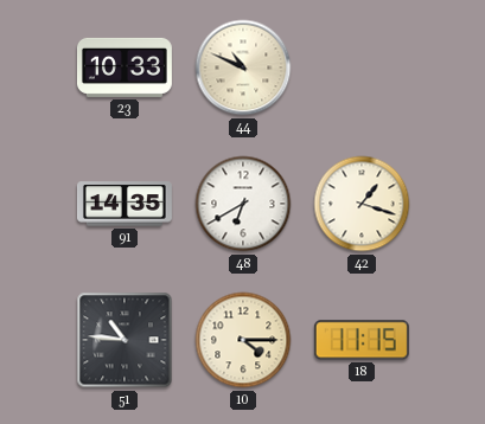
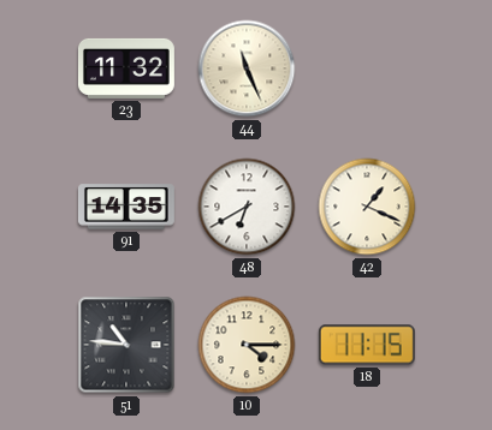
23: 10:33 -> 11:32 (126, 68)
44: 10:49 -> 11:26 (247, 68)
42: 1:18 -> 1:19 (367, 207)
